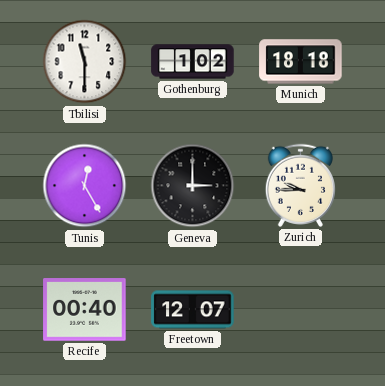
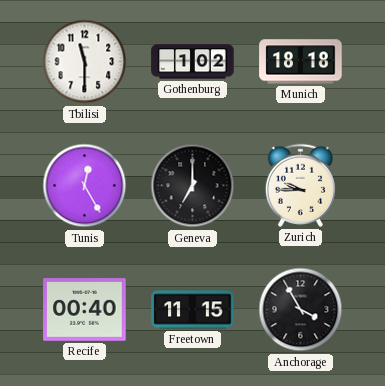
Geneva: 3:00 -> 7:00 (193, 186)
Freetown: 12:07 -> 11:15 (193, 310)
Anchorage: none -> 3:55 (301, 310)
